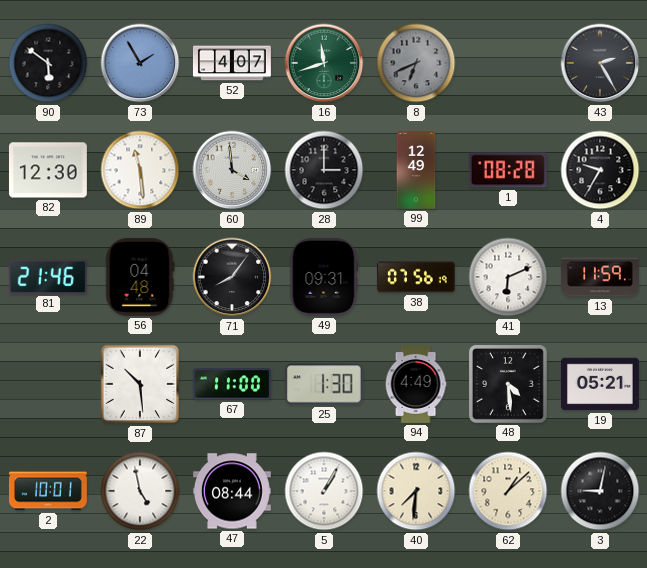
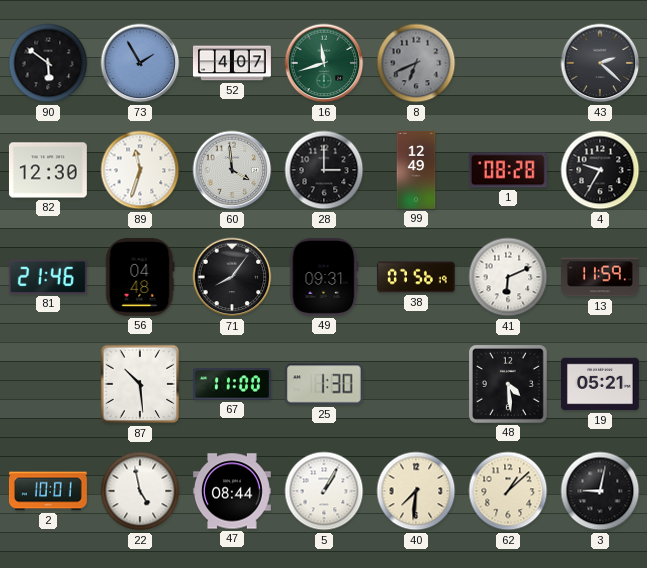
43: 2:25 -> 2:22 (600, 63)
89: 11:29 -> 11:33 (140, 170)
94: 4:49 -> none (416, 385)
